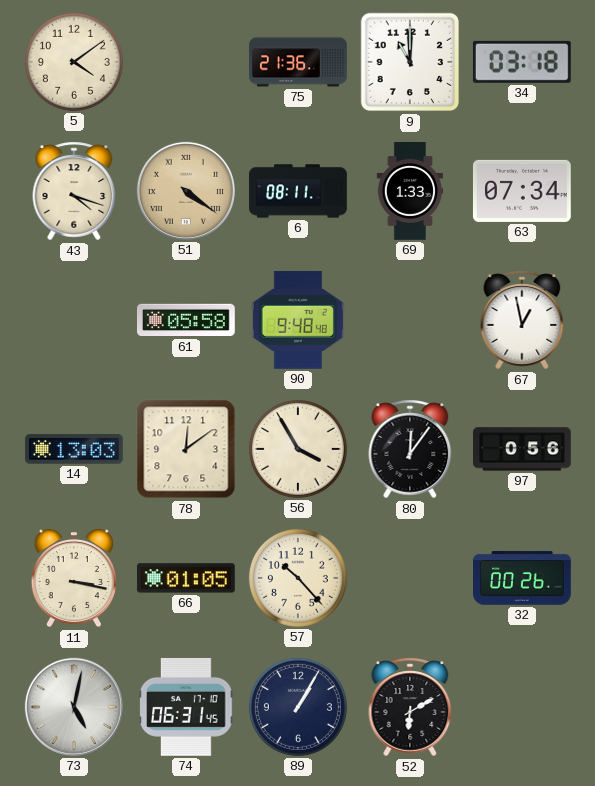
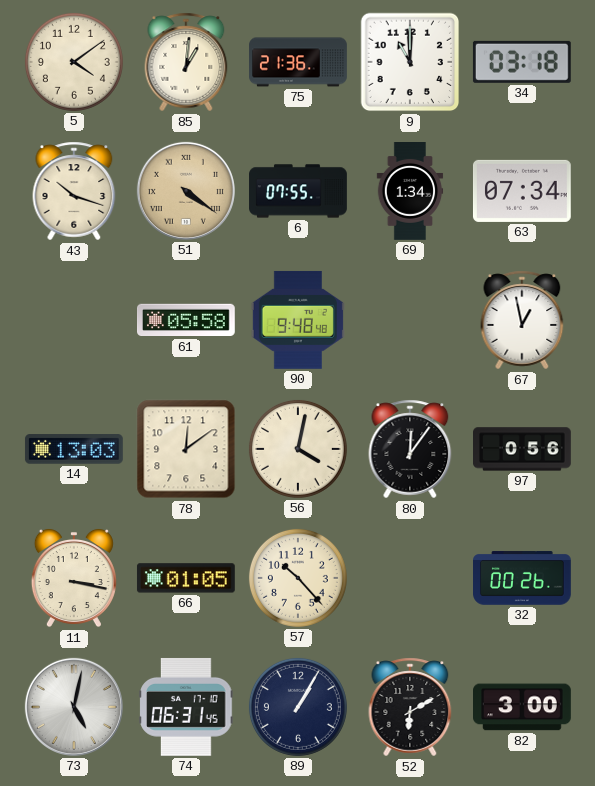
85: none -> 1:01 (186, 62)
43: 4:18 -> 10:18 (74, 191)
6: 08:11 -> 07:55 (298, 191)
69: 1:33 -> 1:34 (410, 192)
56: 3:55 -> 4:02 (298, 449)
82: none -> 3:00 (523, 707)
